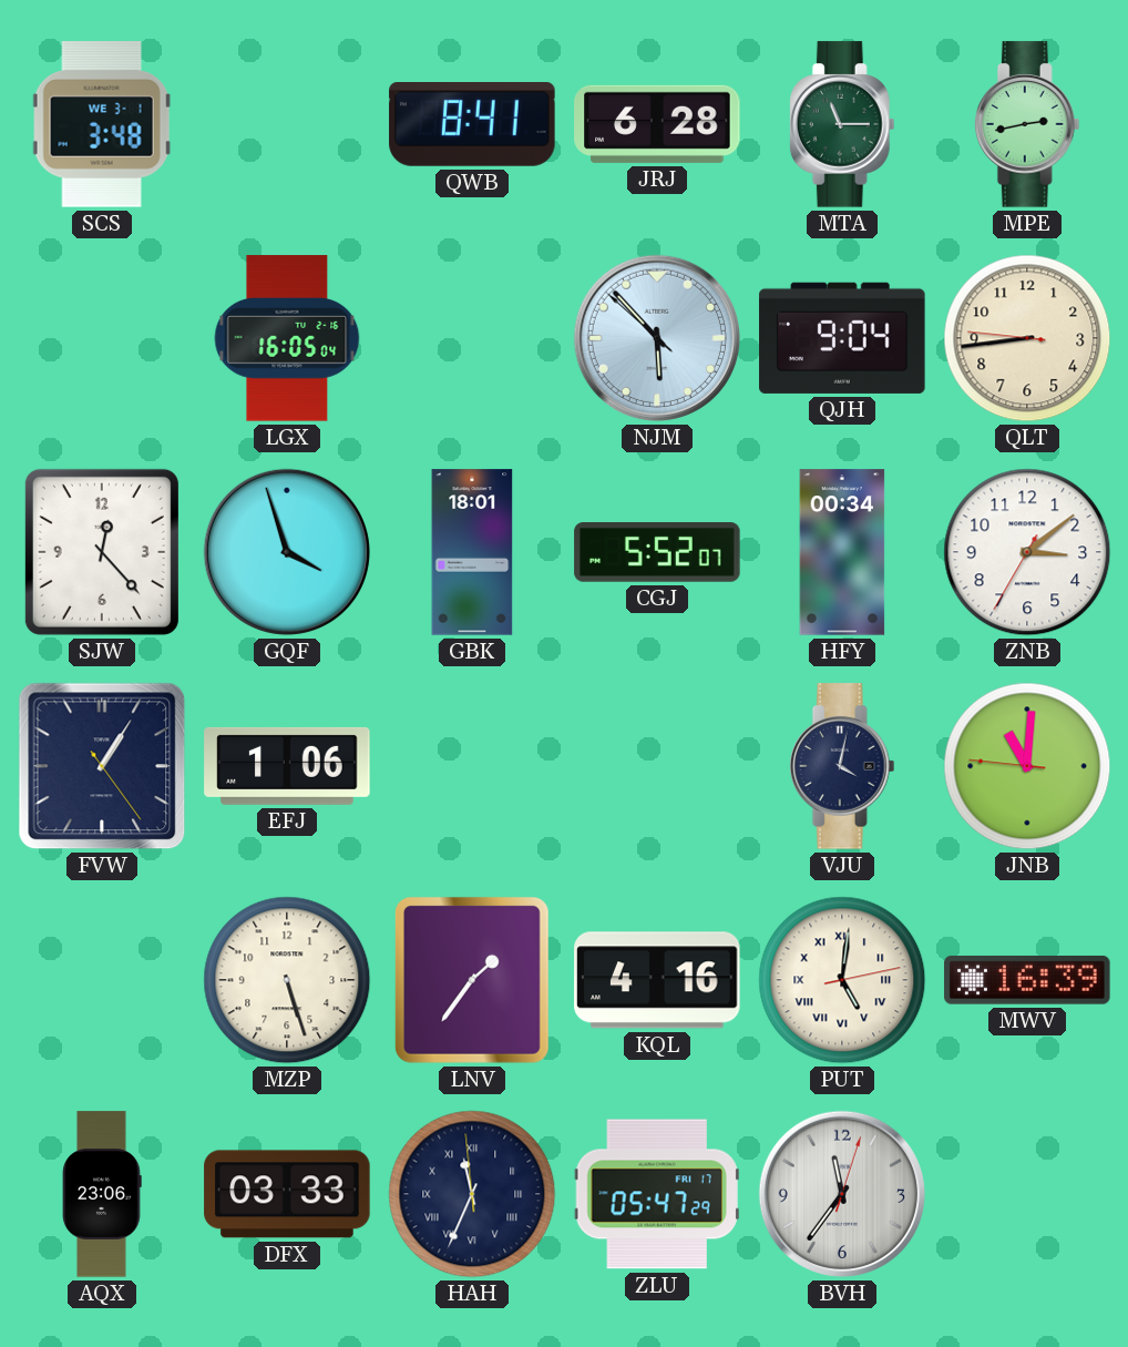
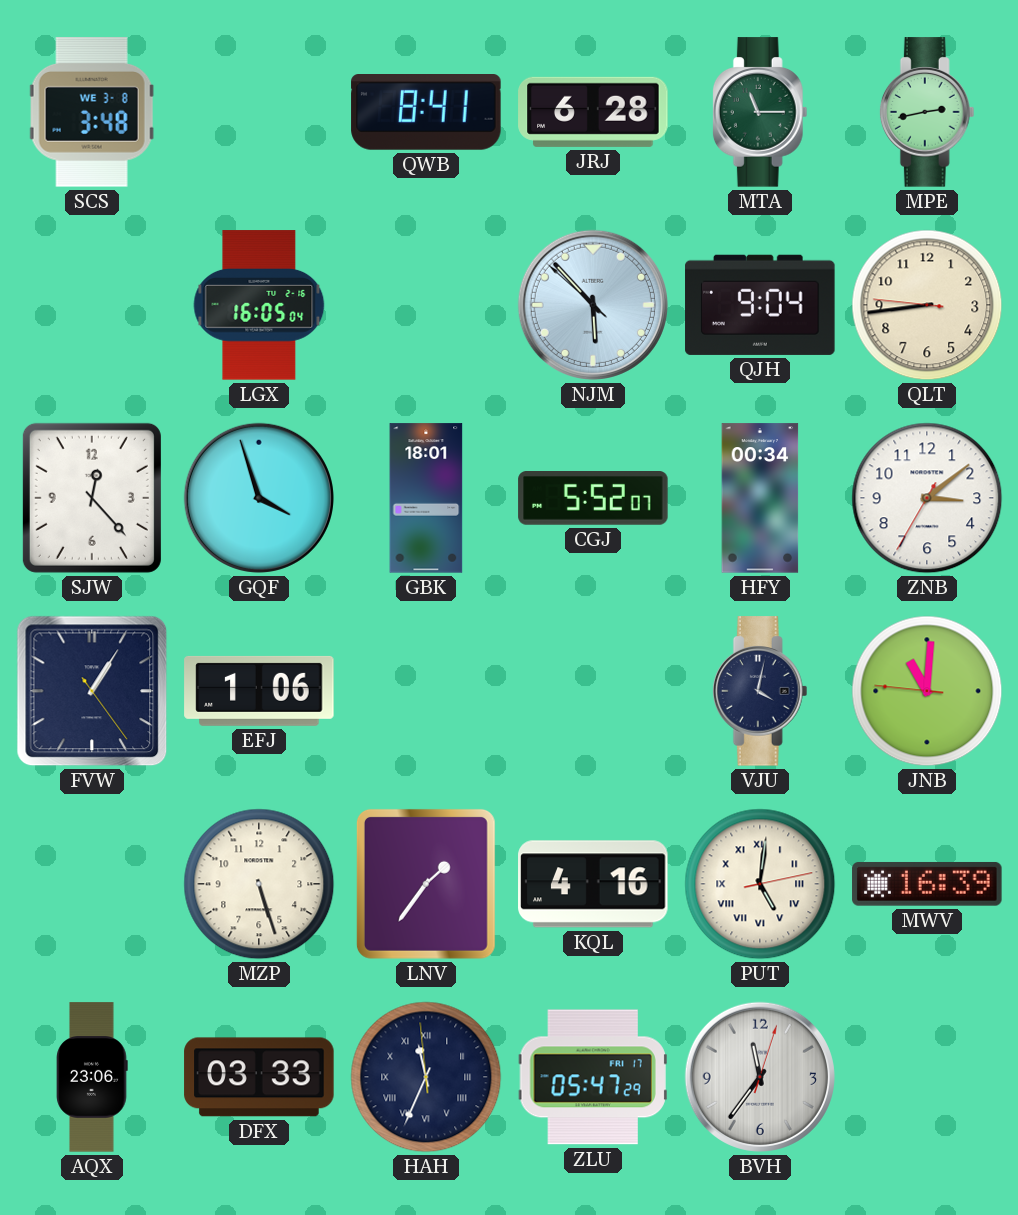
SCS date: WE 3-1 -> WE 3-8 (92, 112)
